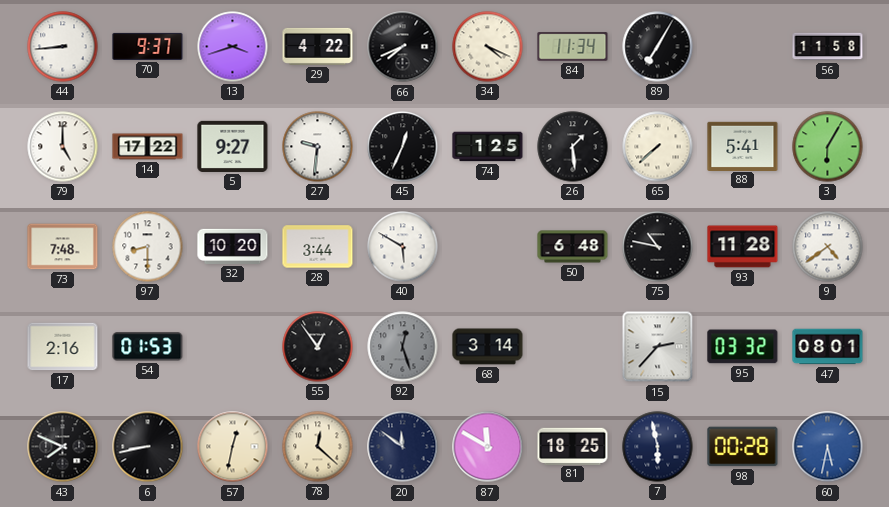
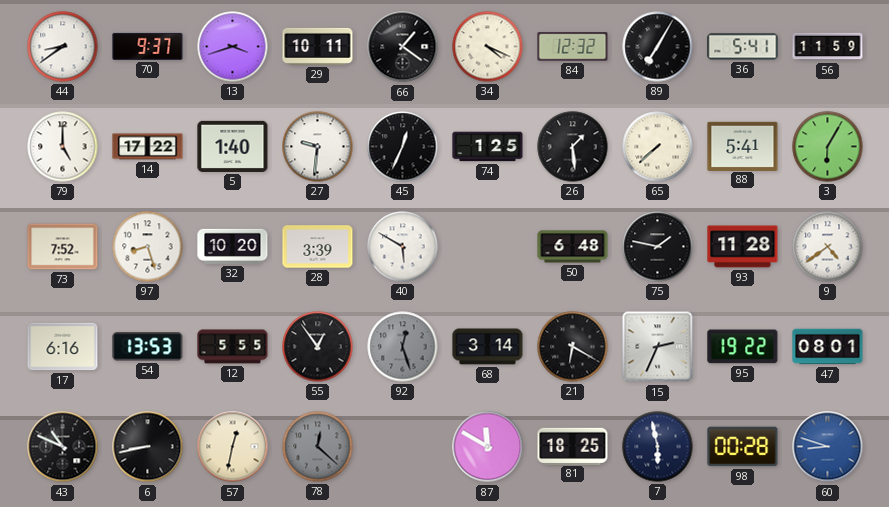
44: 8:44 -> 8:39 (63, 47)
29: 4:22 -> 10:11 (318, 46)
66: 7:41 -> 1:21 (403, 47)
84: 11:34 -> 12:32 (573, 47)
36: none -> 5:41 (743, 47)
56: 11:58 -> 11:59 (828, 47)
5: 9:27 -> 1:40 (233, 146)
73: 7:48 -> 7:52 (63, 247)
97: 8:30 -> 8:27 (148, 247)
28: 3:44 -> 3:39 (318, 247)
75: 10:47 -> 1:47 (658, 247)
17: 2:16 -> 6:16 (63, 347)
54: 01:53 -> 13:53 (148, 347)
12: none -> 5:55 (233, 347)
21: none -> 6:20 (573, 347)
15: 2:37 -> 2:34 (658, 347)
95: 03:32 -> 19:22 (743, 347)
43: 7:49 -> 10:49 (63, 447)
78 dial: cream -> grey (318, 447)
20: 11:51 -> none (403, 447)
60: 5:32 -> 8:48 (828, 447)
